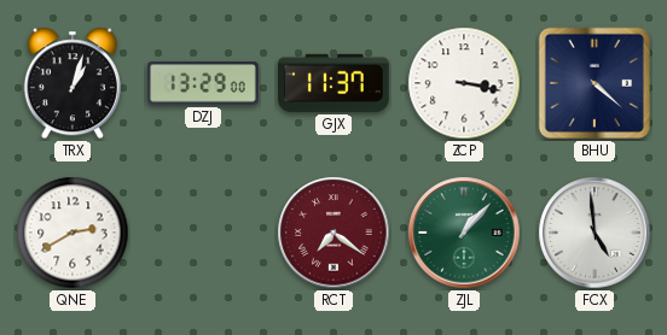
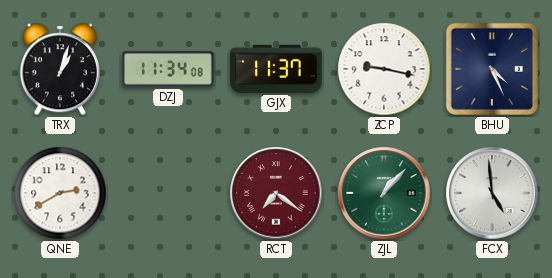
DZJ: 13:29 -> 11:34 (168, 69)
ZCP: 3:17 -> 9:17 (384, 69)
BHU: 4:22 -> 4:26 (492, 69)
